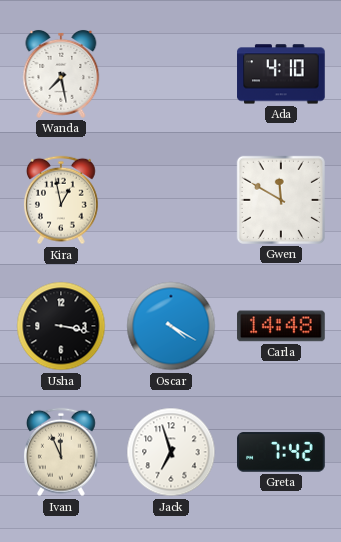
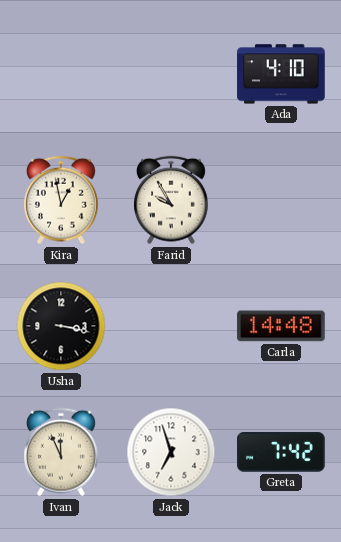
Wanda: 7:28 -> none (61, 74)
Farid: none -> 9:55 (171, 200)
Gwen: 11:50 -> none (281, 200)
Oscar: 4:20 -> none (171, 326)
